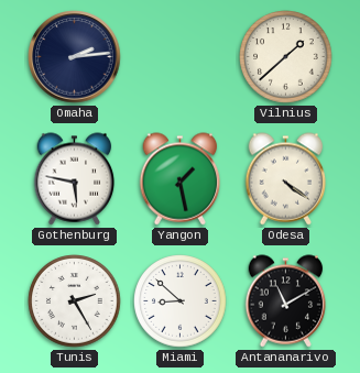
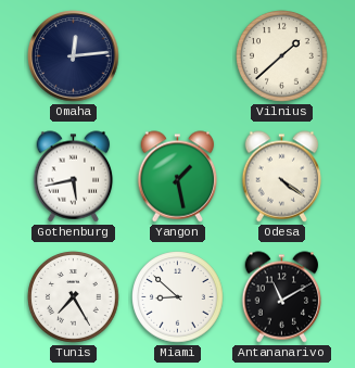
Omaha: 2:14 -> 12:14 (74, 56)
Gothenburg: 5:47 -> 5:43 (74, 177)
Tunis: 2:25 -> 7:25 (74, 297)
